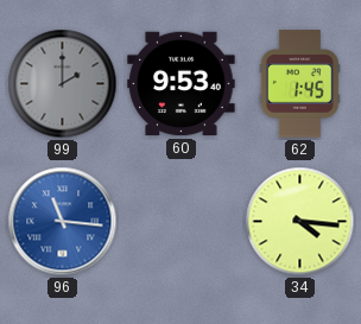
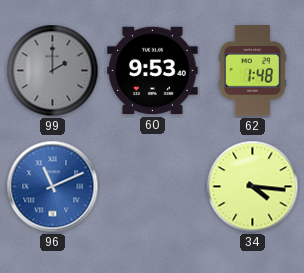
62: 1:45 -> 1:48 (252, 71)
96: 11:16 -> 11:11 (53, 187)
